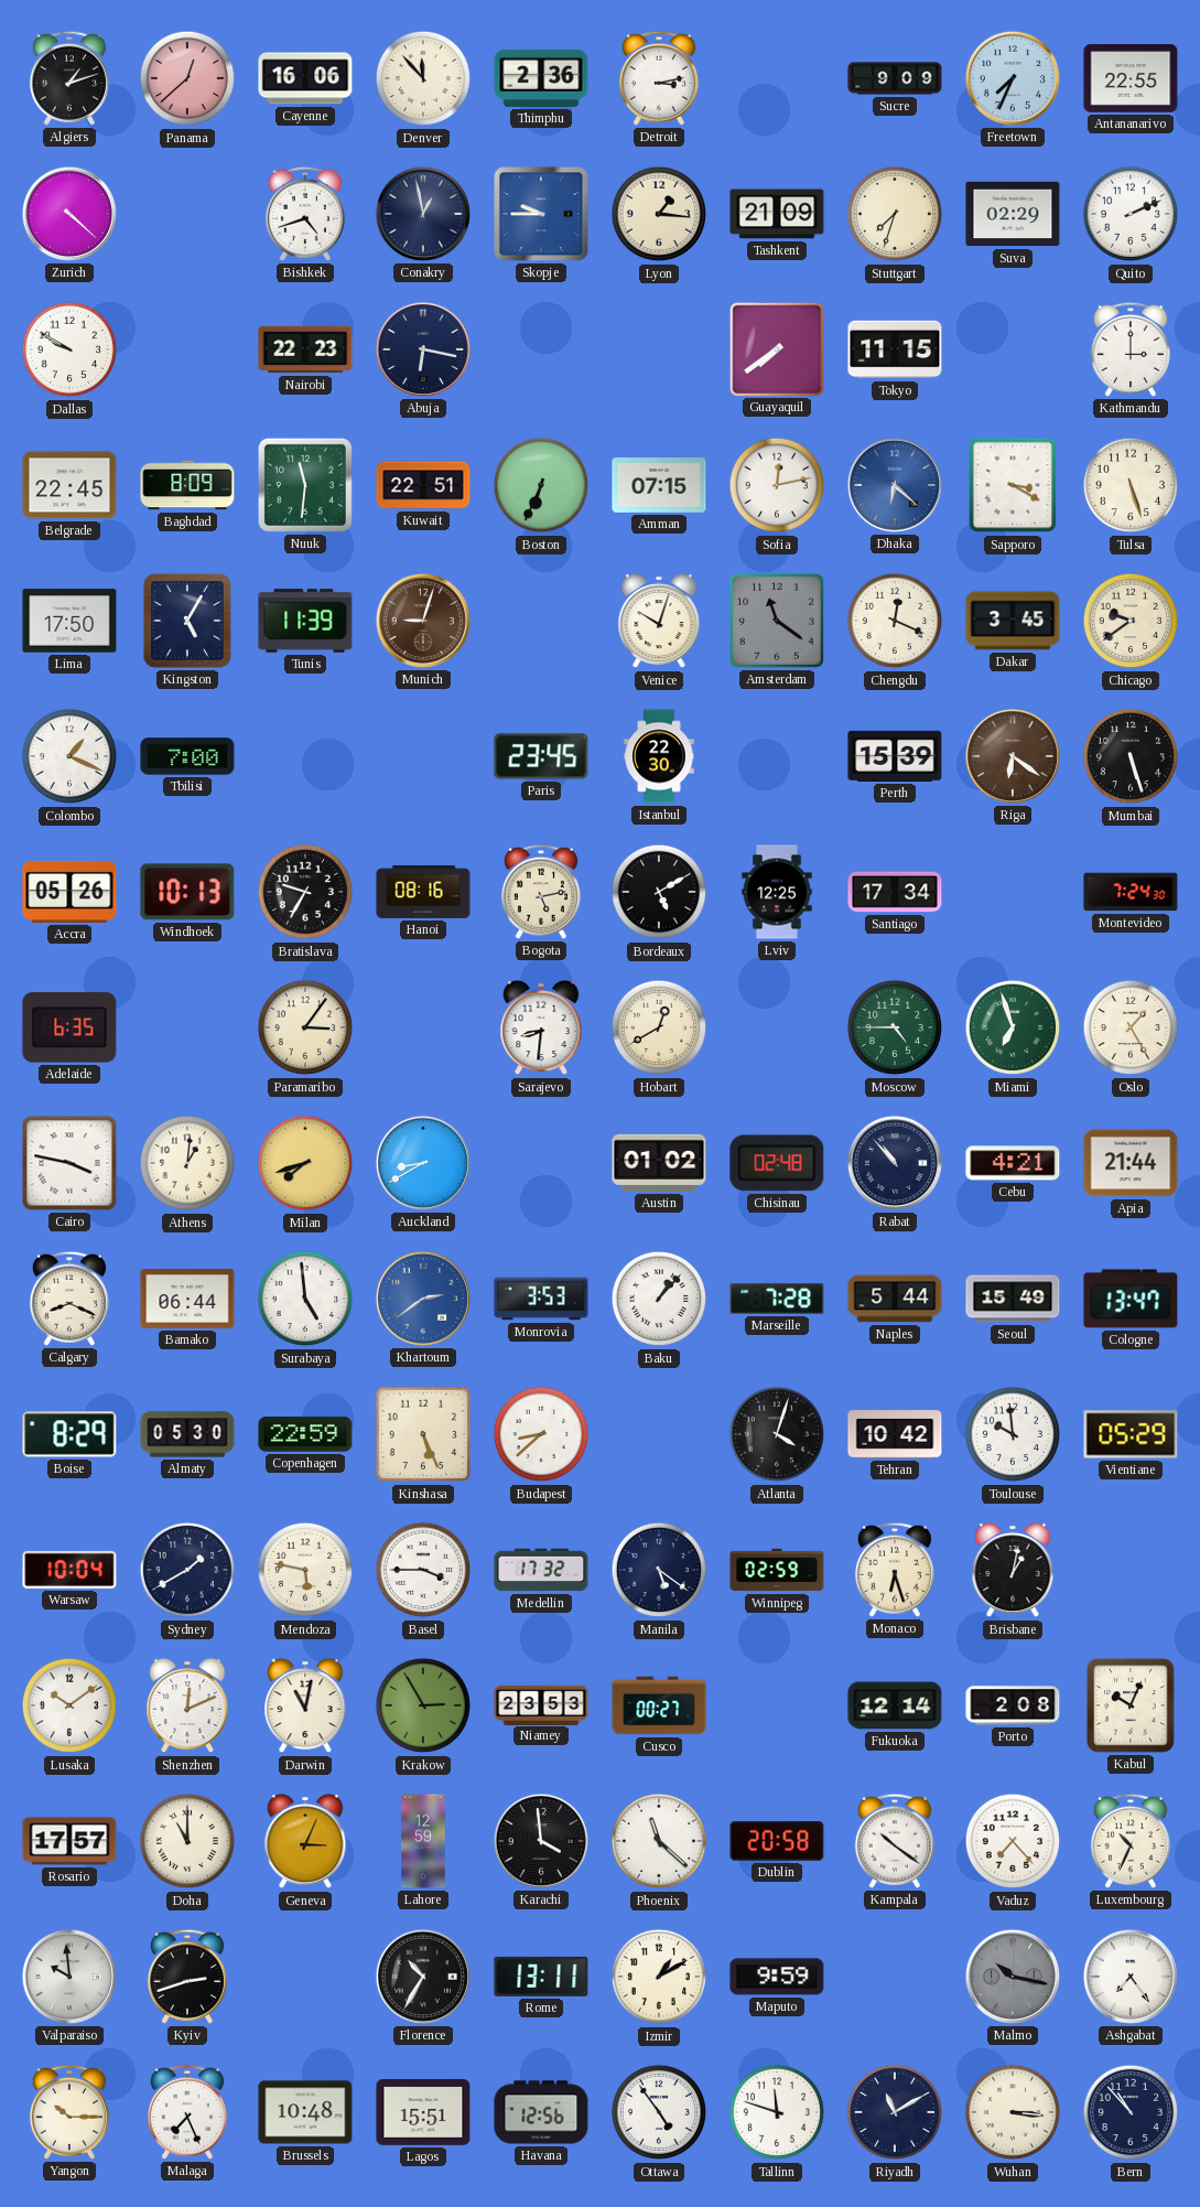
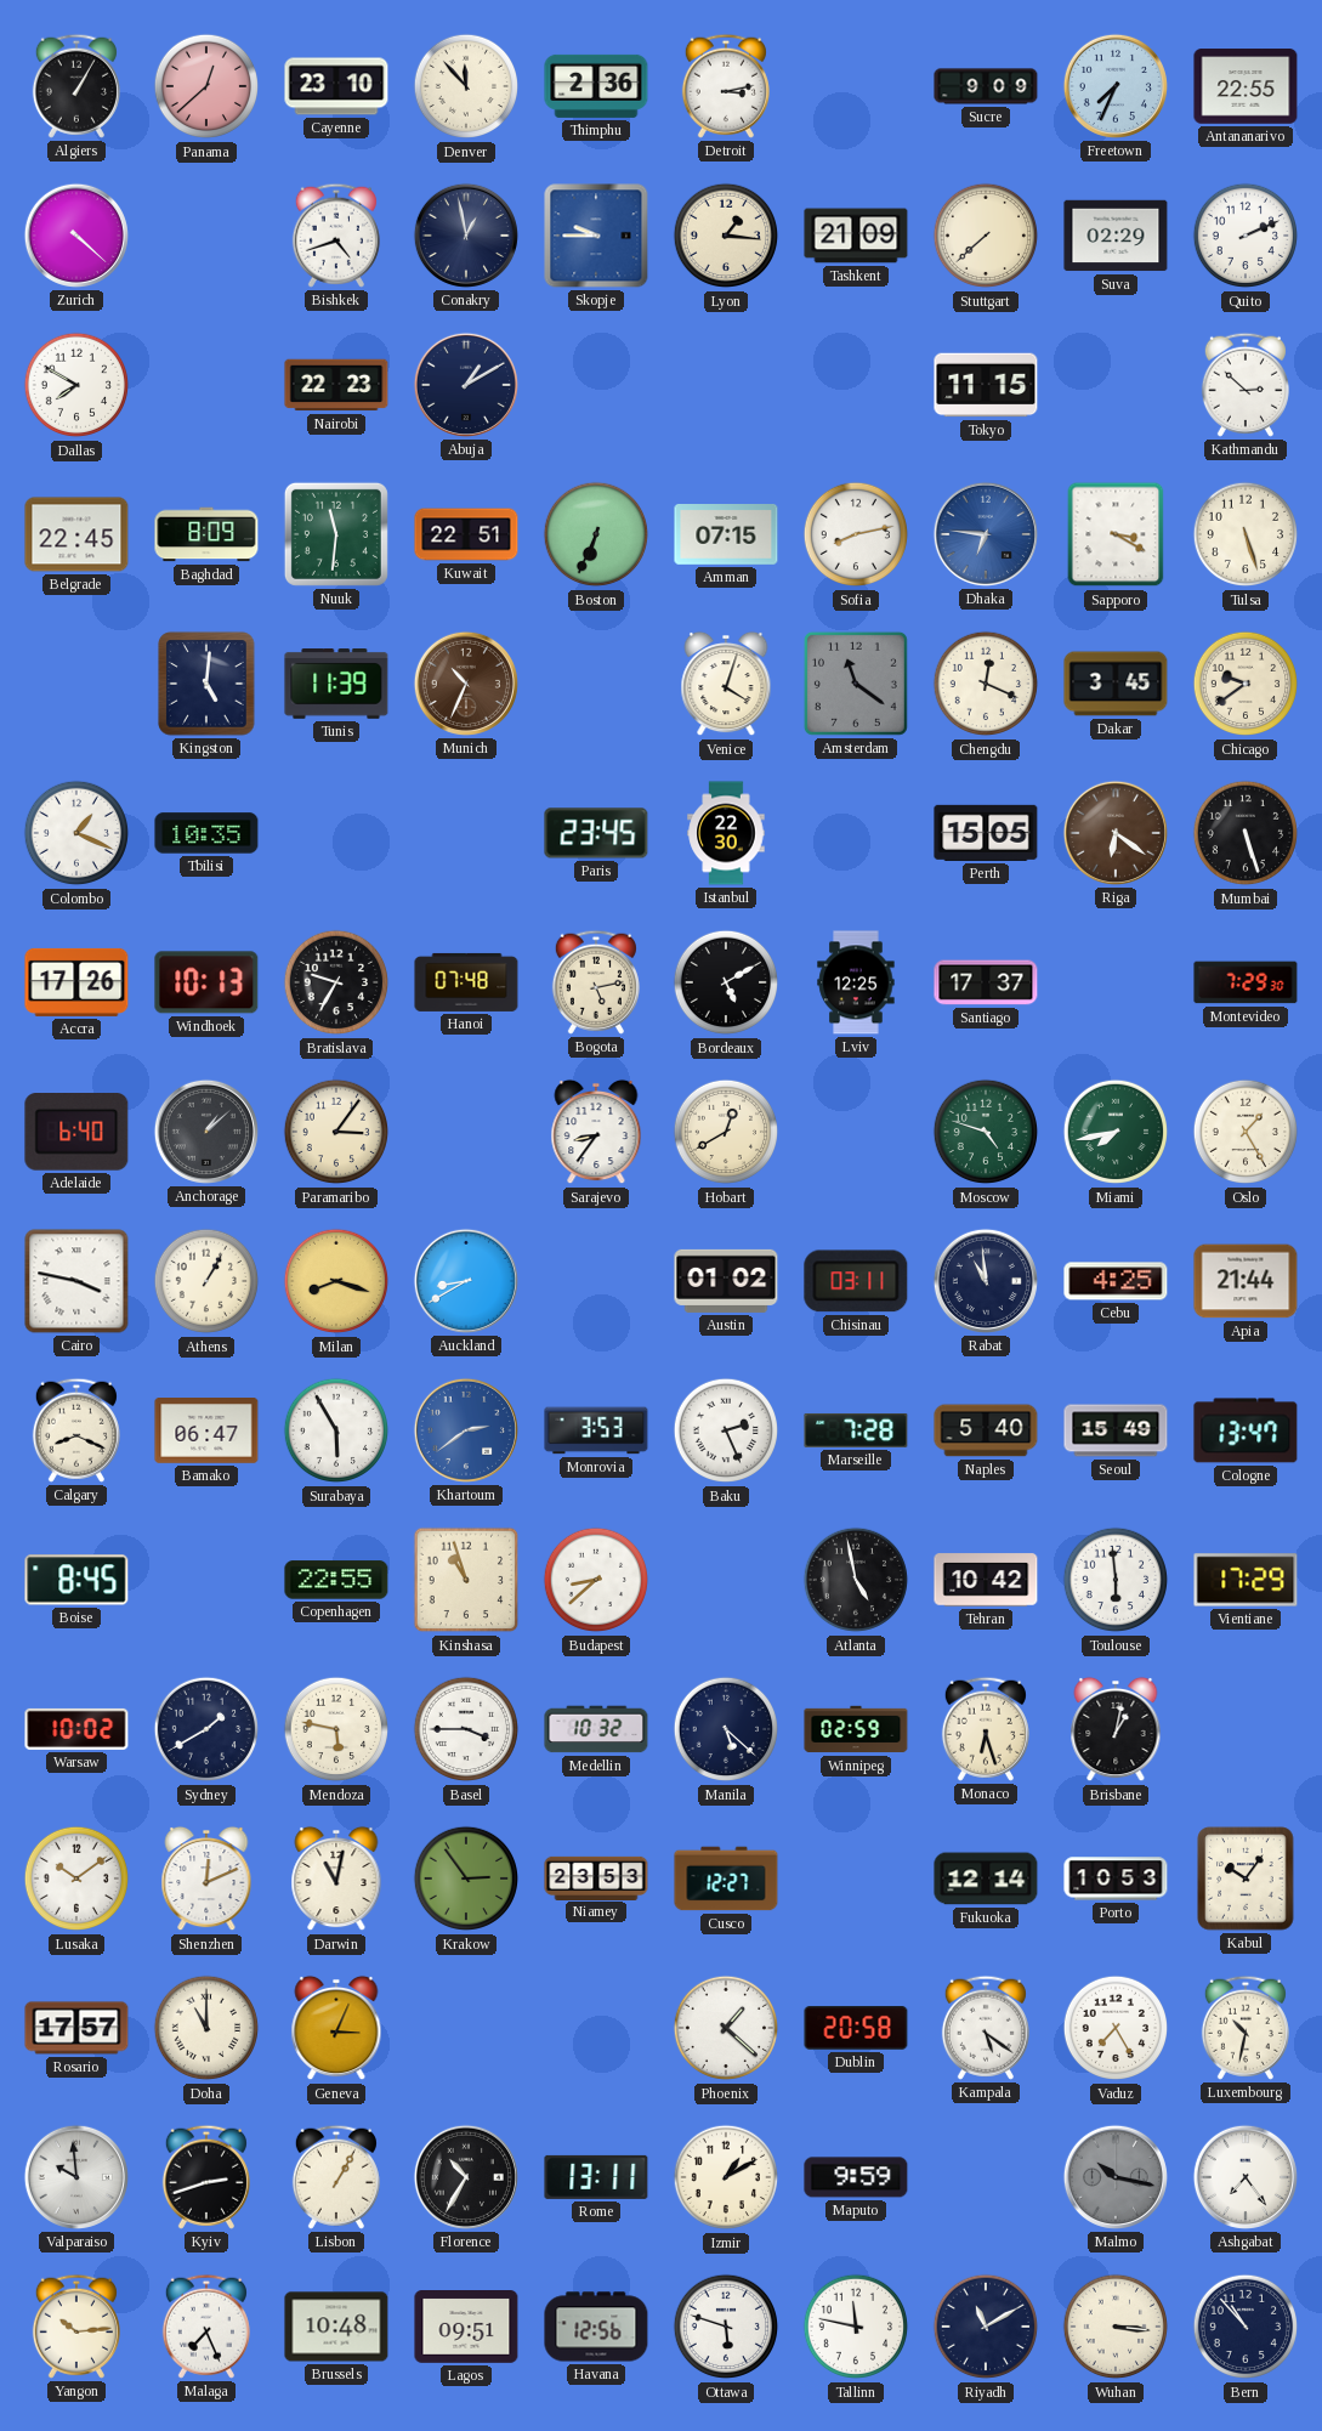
Algiers: 1:12 -> 1:05 (76, 86)
Cayenne: 16:06 -> 23:10 (336, 86)
Stuttgart: 7:33 -> 7:38 (986, 236)
Dallas: 9:50 -> 7:50 (76, 385)
Abuja: 6:17 -> 1:10 (466, 385)
Guayaquil: 7:39 -> none (776, 348)
Kathmandu: 3:00 -> 2:52 (1246, 385)
Sofia: 12:13 -> 8:13 (856, 534)
Dhaka: 6:22 -> 6:46 (986, 534)
Lima: 17:50 -> none (69, 621)
Kingston: 5:05 -> 5:01 (206, 684)
Munich: 9:03 -> 10:34 (466, 684)
Venice: 10:03 -> 4:03 (726, 684)
Tbilisi: 7:00 -> 10:35 (206, 833)
Perth: 15:39 -> 15:05 (986, 833)
Accra: 05:26 -> 17:26 (76, 982)
Hanoi: 08:16 -> 07:48 (466, 982)
Santiago: 17:34 -> 17:37 (986, 982)
Montevideo: 7:24 -> 7:29 (1246, 982)
Adelaide: 6:35 -> 6:40 (76, 1133)
Anchorage: none -> 1:08 (206, 1132)
Sarajevo: 8:31 -> 8:36 (596, 1132)
Moscow: 4:45 -> 4:48 (986, 1132)
Miami: 6:57 -> 7:43 (1116, 1132)
Athens: 1:01 -> 1:05 (206, 1281)
Milan: 7:42 -> 8:18 (336, 1281)
Chisinau: 02:48 -> 03:11 (856, 1281)
Rabat: 10:53 -> 10:59 (986, 1281)
Cebu: 4:21 -> 4:25 (1116, 1281)
Bamako: 06:44 -> 06:47 (206, 1432)
Surabaya: 4:59 -> 5:55 (336, 1430)
Baku: 1:07 -> 2:26 (726, 1430)
Naples: 5:44 -> 5:40 (986, 1430)
Boise: 8:29 -> 8:45 (76, 1580)
Almaty: 05:30 -> none (187, 1434)
Copenhagen: 22:59 -> 22:55 (336, 1580)
Kinshasa: 5:26 -> 10:57 (466, 1580)
Atlanta: 4:03 -> 4:58 (856, 1580)
Toulouse: 9:59 -> 5:59 (1116, 1580)
Vientiane: 05:29 -> 17:29 (1246, 1580)
Warsaw: 10:04 -> 10:02 (76, 1729)
Medellin: 17:32 -> 10:32 (596, 1729)
Manila: 5:21 -> 5:22 (726, 1729)
Krakow: 2:55 -> 2:54 (466, 1878)
Cusco: 00:27 -> 12:27 (726, 1878)
Porto: 2:08 -> 10:53 (1116, 1878)
Kabul: 10:04 -> 10:06 (1246, 1878)
Lahore: 12:59 -> none (423, 1841)
Karachi: 3:59 -> none (541, 1841)
Phoenix: 11:22 -> 1:22 (726, 2028)
Kampala: 10:21 -> 5:21 (986, 2028)
Vaduz: 7:23 -> 7:25 (1116, 2028)
Luxembourg: 10:34 -> 10:32 (1246, 2028)
Lisbon: none -> 1:05 (336, 2177)
Yangon: 10:15 -> 10:14 (76, 2327)
Lagos: 15:51 -> 09:51 (466, 2328)
Ottawa: 4:54 -> 5:48 (726, 2327)
Tallinn: 11:48 -> 11:47 (856, 2327)
